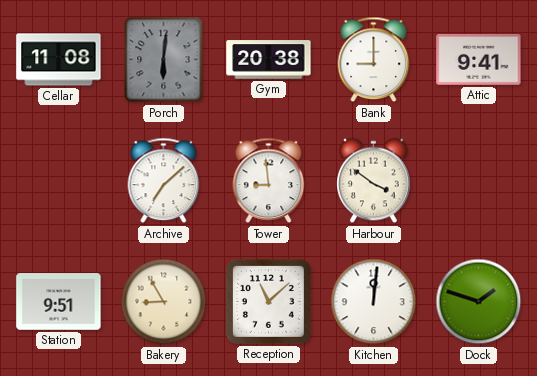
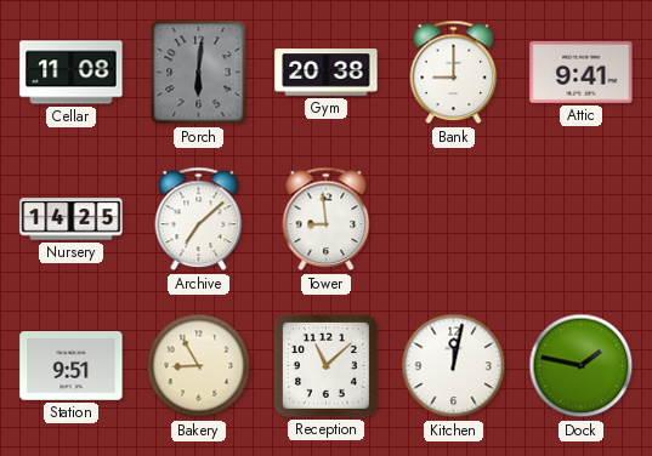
Nursery: none -> 14:25 (72, 220)
Harbour: 3:51 -> none (374, 181)
Kitchen: 12:01 -> 12:02 (454, 366)
Dock: 1:48 -> 1:47 (582, 366)
